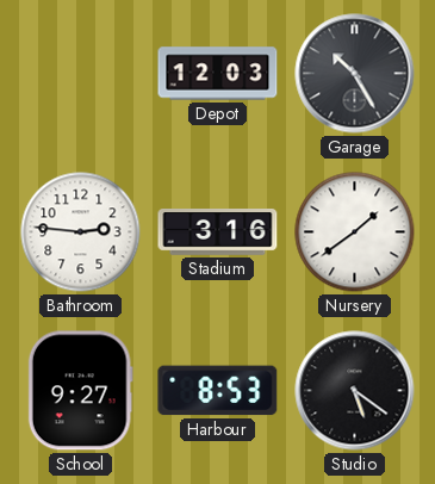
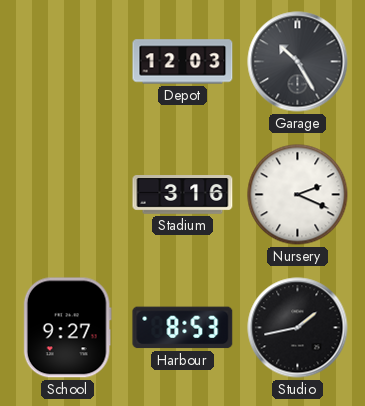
Bathroom: 2:46 -> none (81, 232)
Nursery: 1:39 -> 2:19 (298, 195)
Studio: 5:21 -> 1:43 (298, 328)
